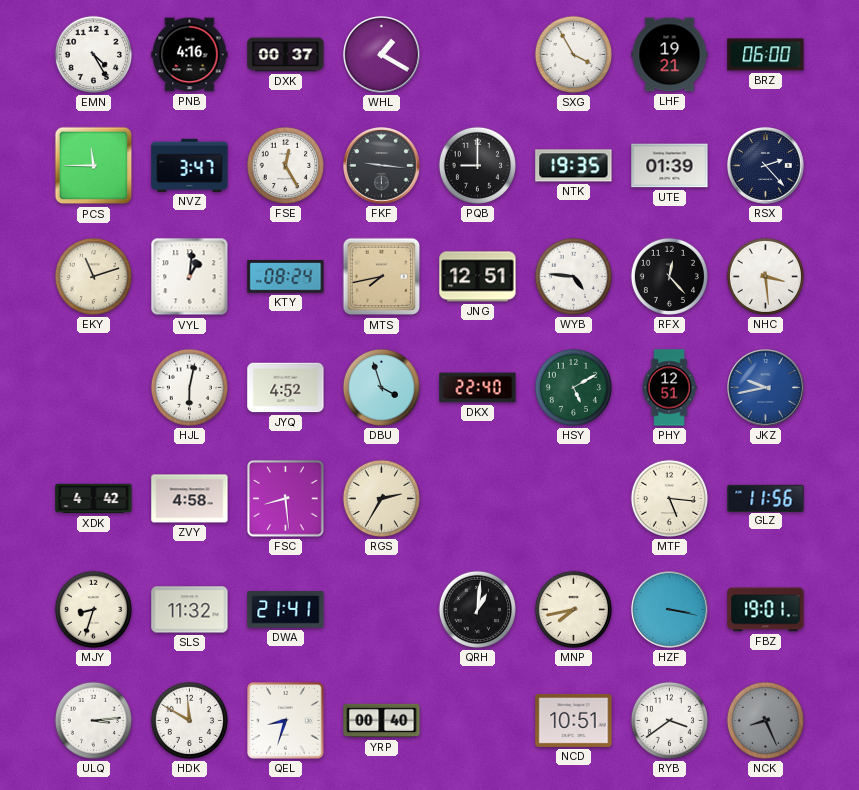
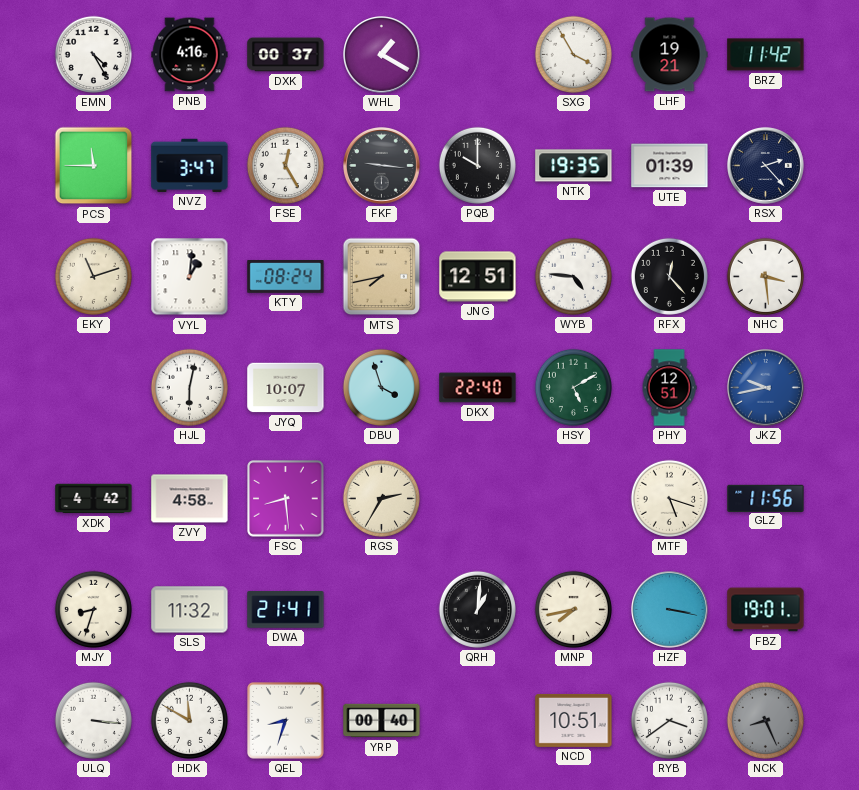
BRZ: 06:00 -> 11:42 (766, 55)
PQB: 9:00 -> 10:00 (477, 165)
JYQ: 4:52 -> 10:07 (286, 388)
MTF: 5:16 -> 5:18 (669, 498)
ULQ: 3:14 -> 3:16 (93, 720)
